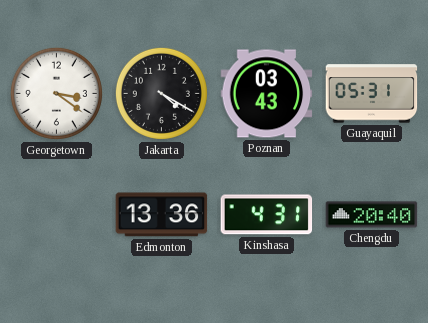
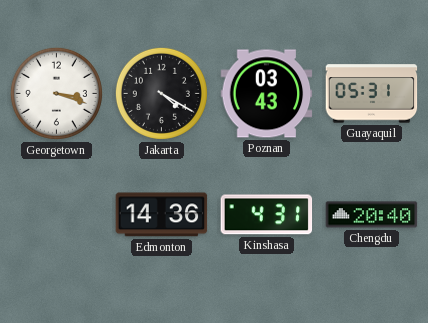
Georgetown: 3:21 -> 3:18 (56, 93)
Edmonton: 13:36 -> 14:36 (162, 215)
